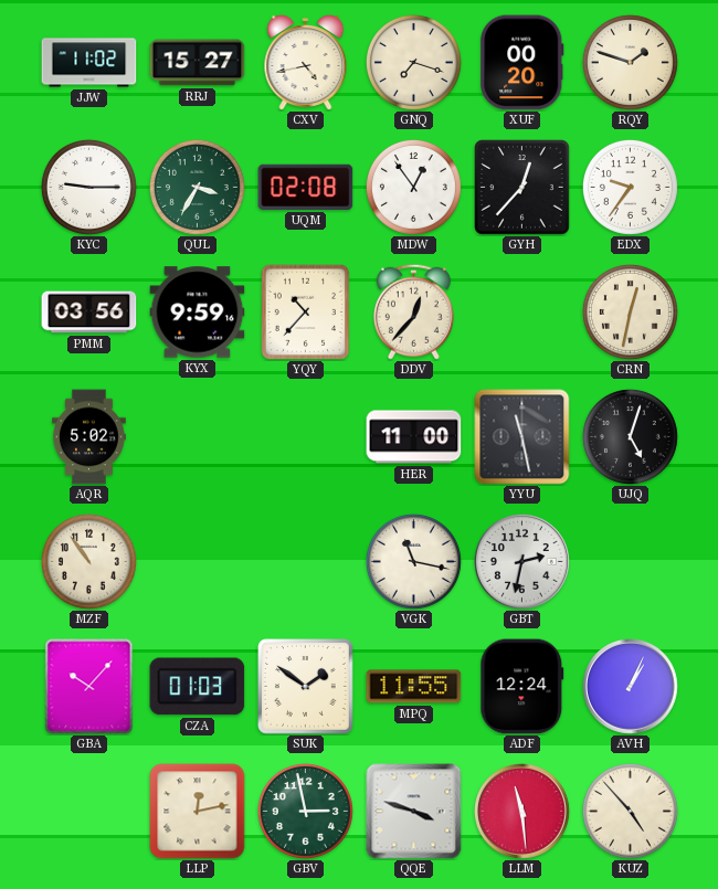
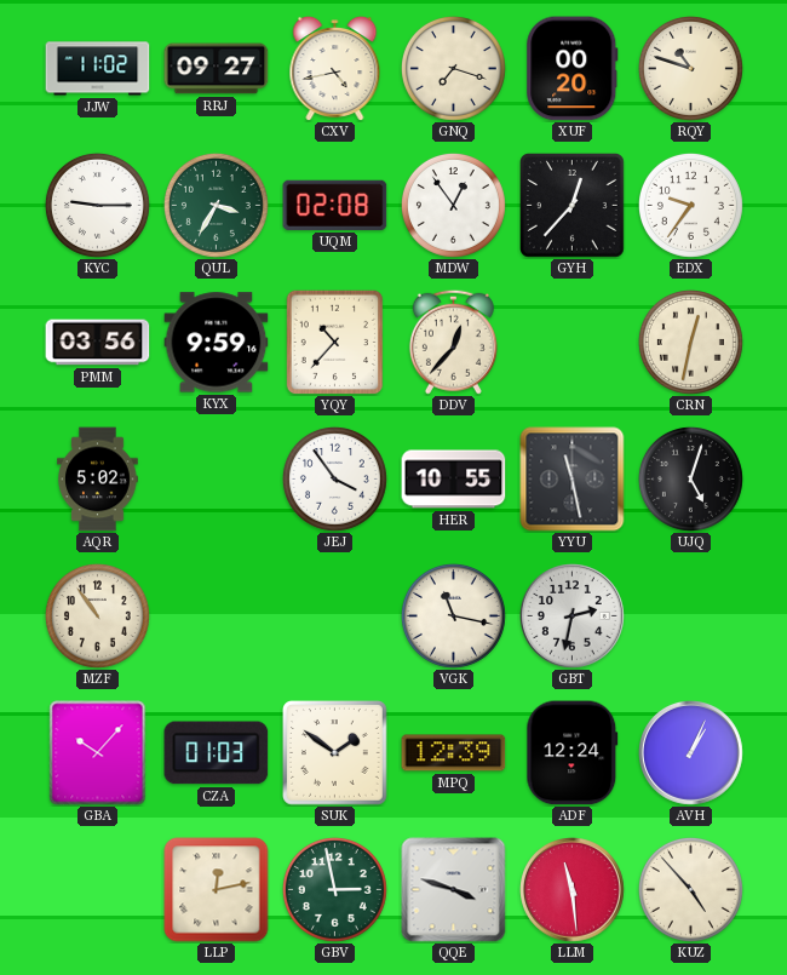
RRJ: 15:27 -> 09:27 (217, 69)
RQY: 1:48 -> 10:48 (690, 68)
JEJ: none -> 3:54 (334, 478)
HER: 11:00 -> 10:55 (454, 480)
MPQ: 11:55 -> 12:39 (454, 753)
